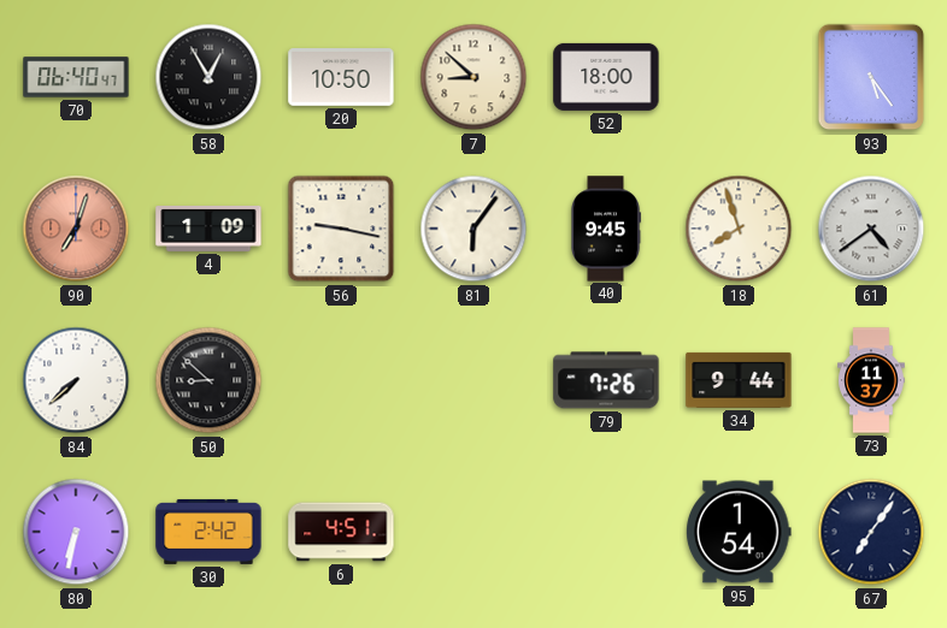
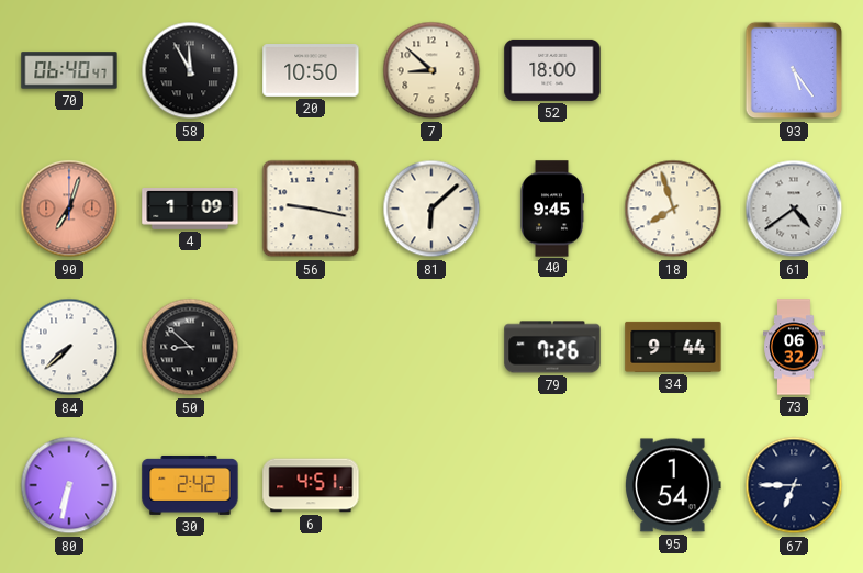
58: 12:55 -> 11:55 (190, 70)
81: 6:06 -> 6:08 (431, 209)
73: 11:37 -> 06:32 (794, 347)
67: 7:06 -> 6:45 (794, 485)
